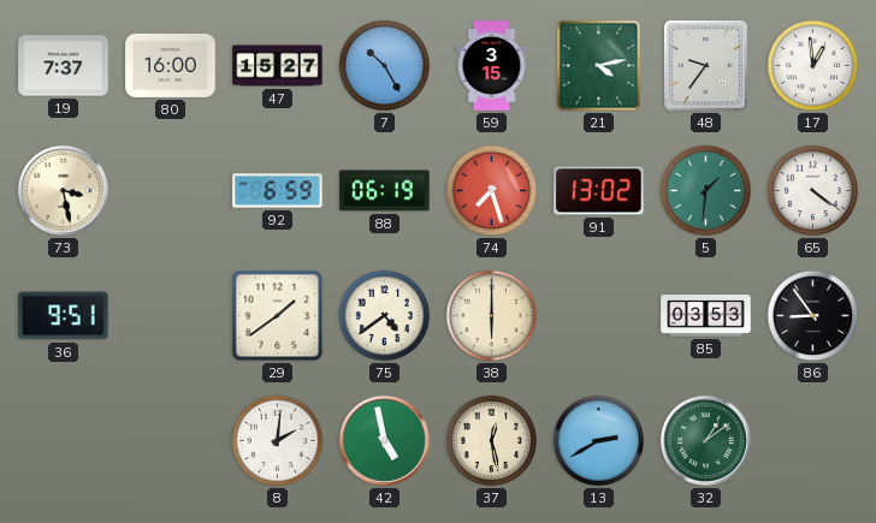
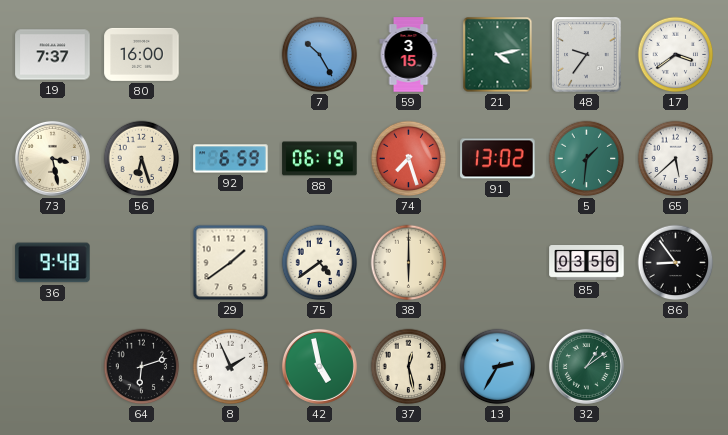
47: 15:27 -> none (278, 66)
17: 12:59 -> 3:39 (676, 55)
56: none -> 6:27 (142, 159)
65: 4:21 -> 5:38 (676, 159)
36: 9:51 -> 9:48 (53, 263)
85: 03:53 -> 03:56 (587, 263)
64: none -> 6:12 (142, 367)
8: 2:01 -> 1:56 (231, 367)
13: 2:40 -> 2:35 (498, 367)
